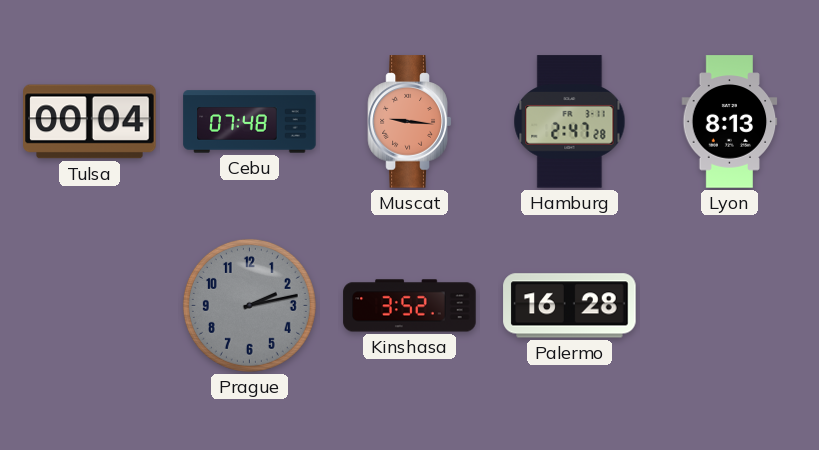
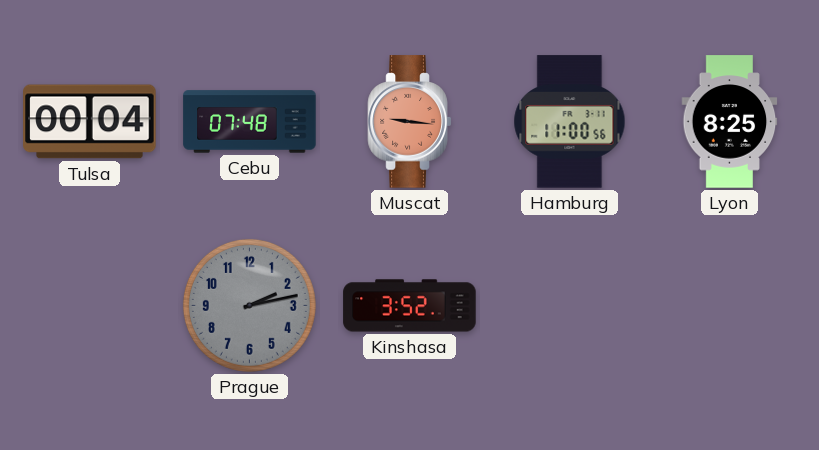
Hamburg: 2:47 -> 11:00 (570, 122)
Lyon: 8:13 -> 8:25 (730, 122)
Palermo: 16:28 -> none (570, 306)
